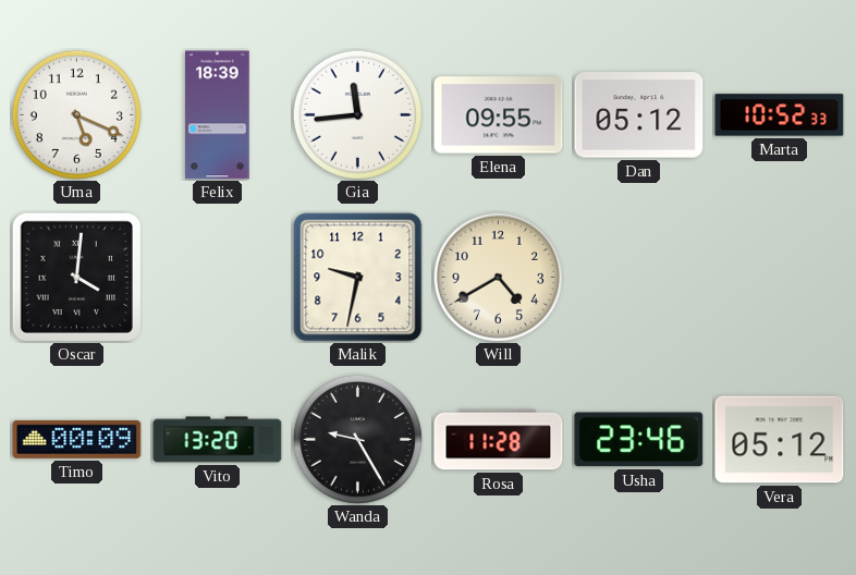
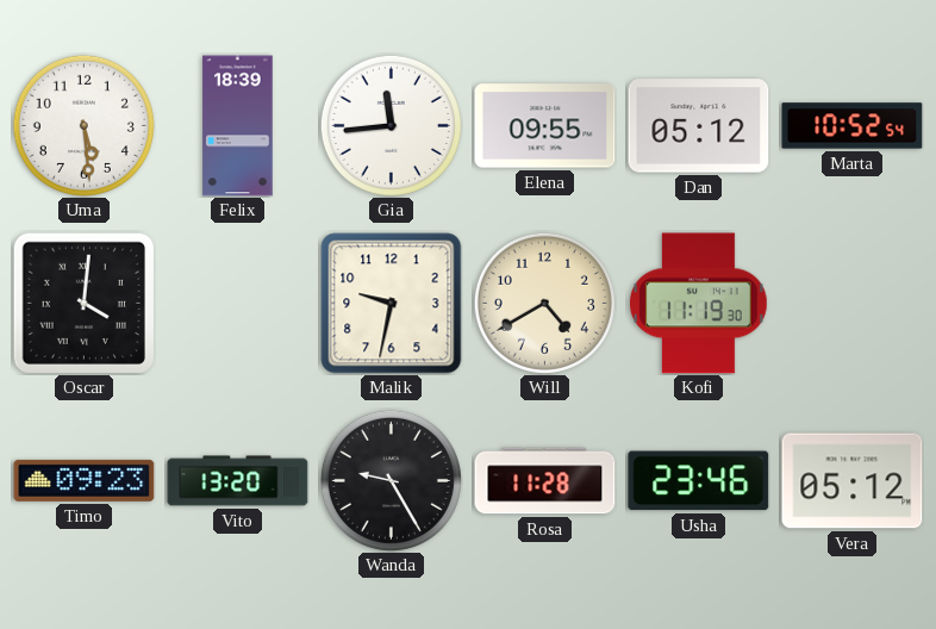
Uma: 5:19 -> 5:29 (83, 125)
Marta: 10:52:33 -> 10:52:54 (853, 126)
Kofi: none -> 11:19 (699, 304)
Timo: 00:09 -> 09:23 (85, 480)
